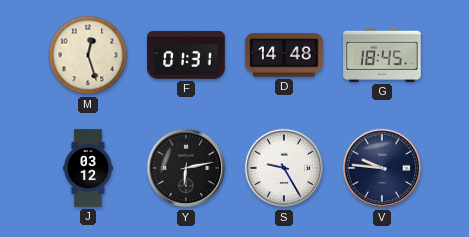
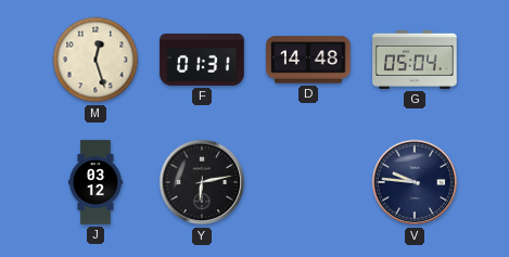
G: 18:45 -> 05:04 (415, 60)
S: 9:25 -> none (284, 168)
